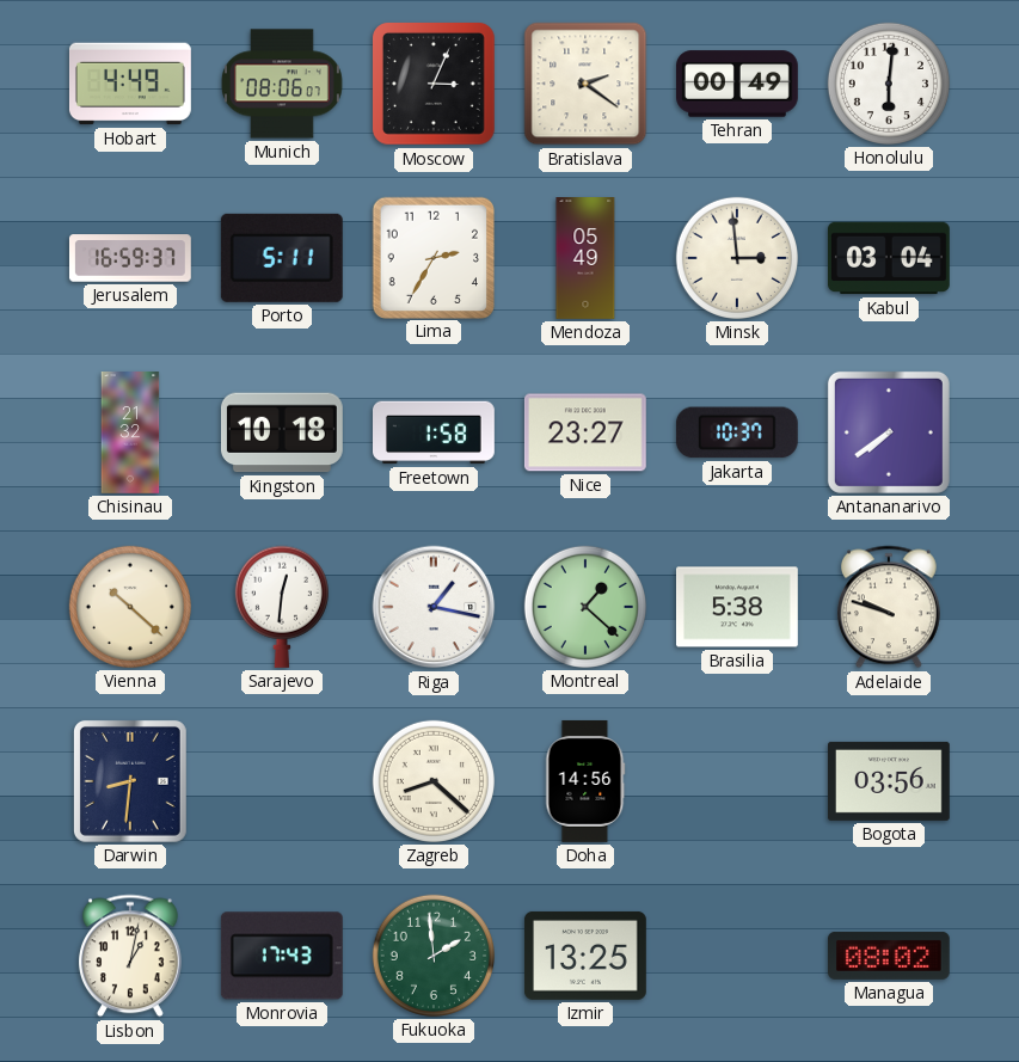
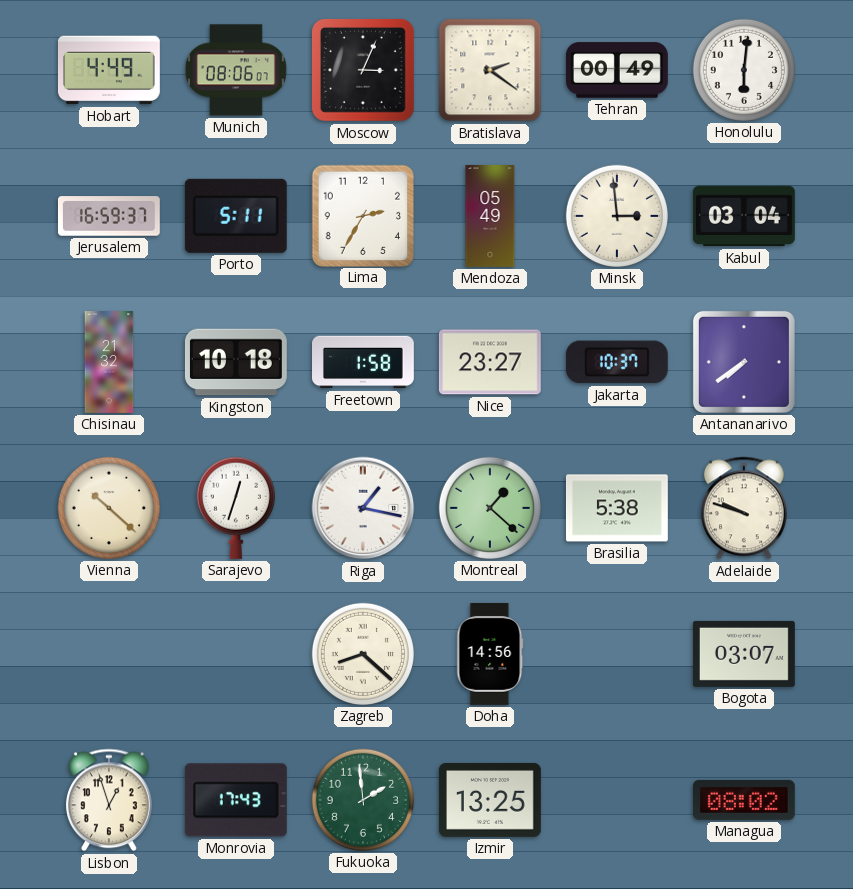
Sarajevo: 12:31 -> 12:33 (236, 508)
Darwin: 8:31 -> none (130, 781)
Bogota: 03:56 -> 03:07 (744, 654)
Lisbon: 1:02 -> 12:57 (109, 800)
